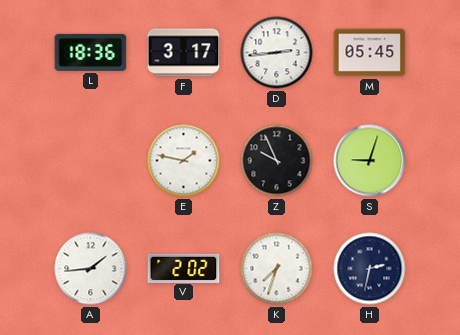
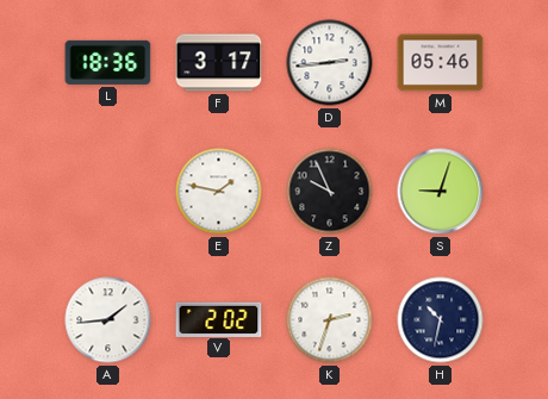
M: 05:45 -> 05:46 (441, 63)
K: 7:33 -> 2:33 (330, 320)
H: 2:32 -> 10:32 (441, 320)
